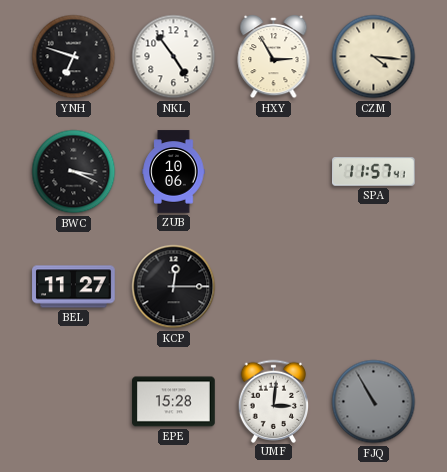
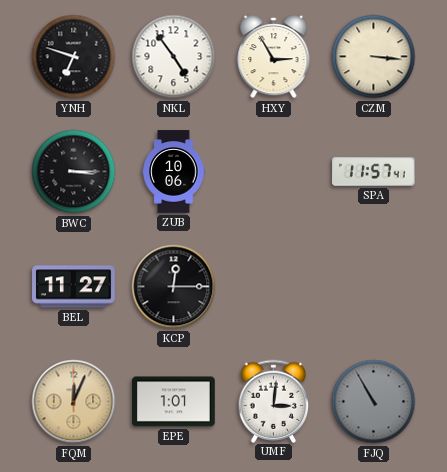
CZM: 4:16 -> 3:16 (374, 57)
BWC: 3:19 -> 3:15 (74, 172)
FQM: none -> 12:04 (74, 402)
EPE: 15:28 -> 1:01 (174, 402)
